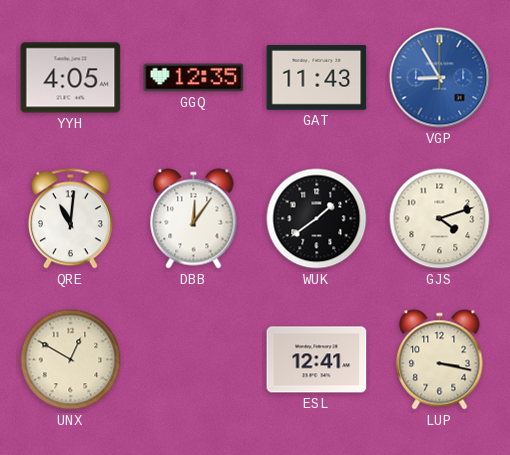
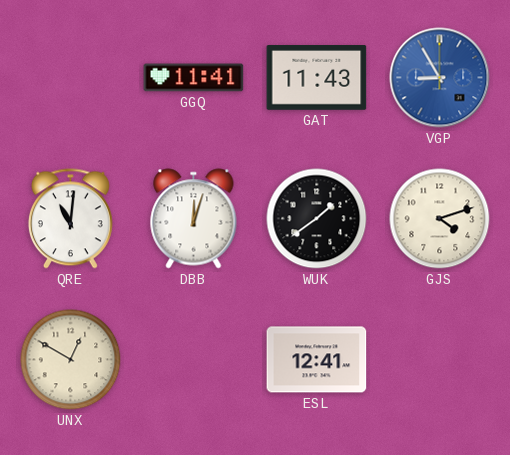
YYH: 4:05 -> none (71, 78)
GGQ: 12:35 -> 11:41 (194, 78)
DBB: 12:06 -> 12:03 (194, 219)
LUP: 3:17 -> none (440, 360)
